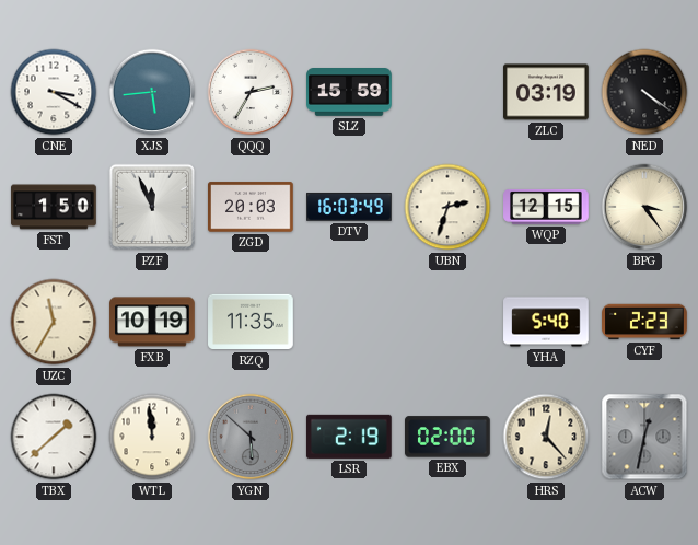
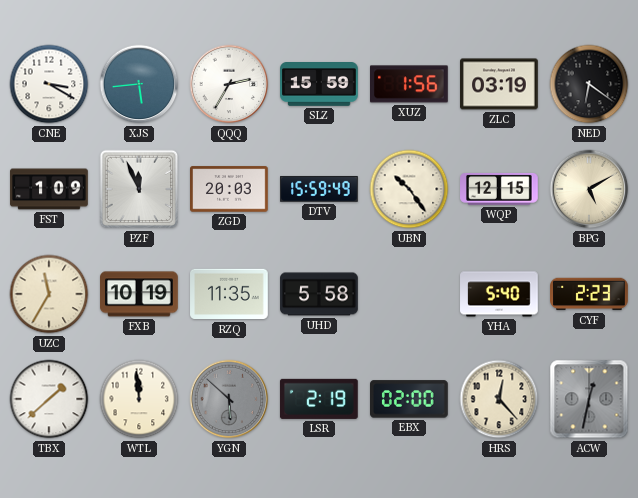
XUZ: none -> 1:56 (410, 84)
NED: 4:21 -> 6:21 (589, 84)
FST: 1:50 -> 1:09 (49, 189)
DTV: 16:03 -> 15:59 (319, 189)
UBN: 2:33 -> 10:24 (409, 189)
BPG: 3:24 -> 5:10 (589, 189)
UHD: none -> 5:58 (319, 294)
